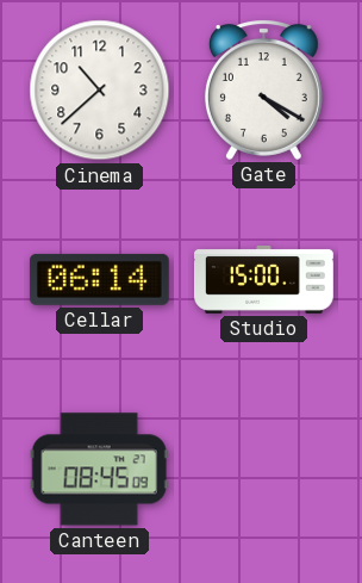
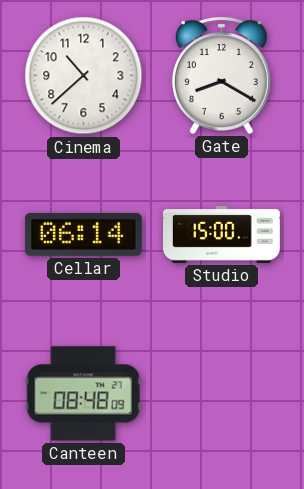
Gate: 4:20 -> 8:20 (221, 75)
Canteen: 08:45 -> 08:48 (83, 394)
